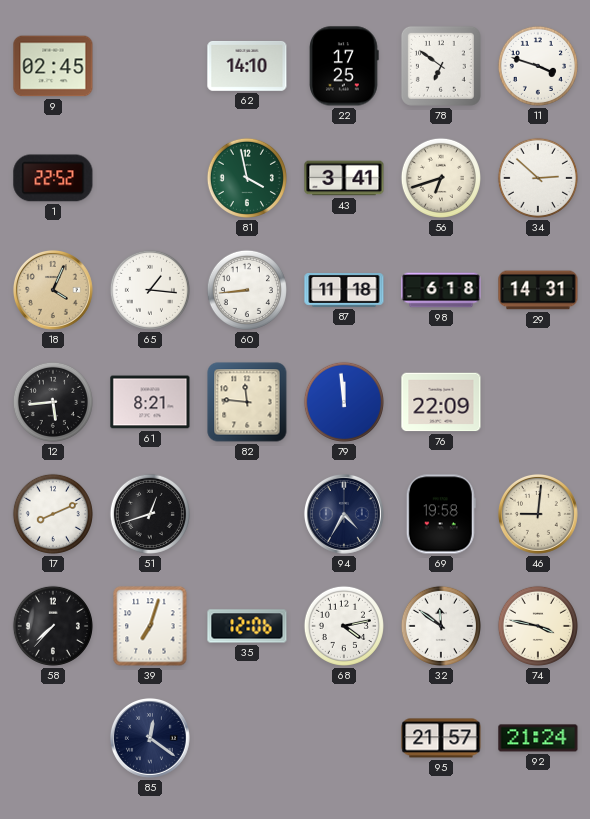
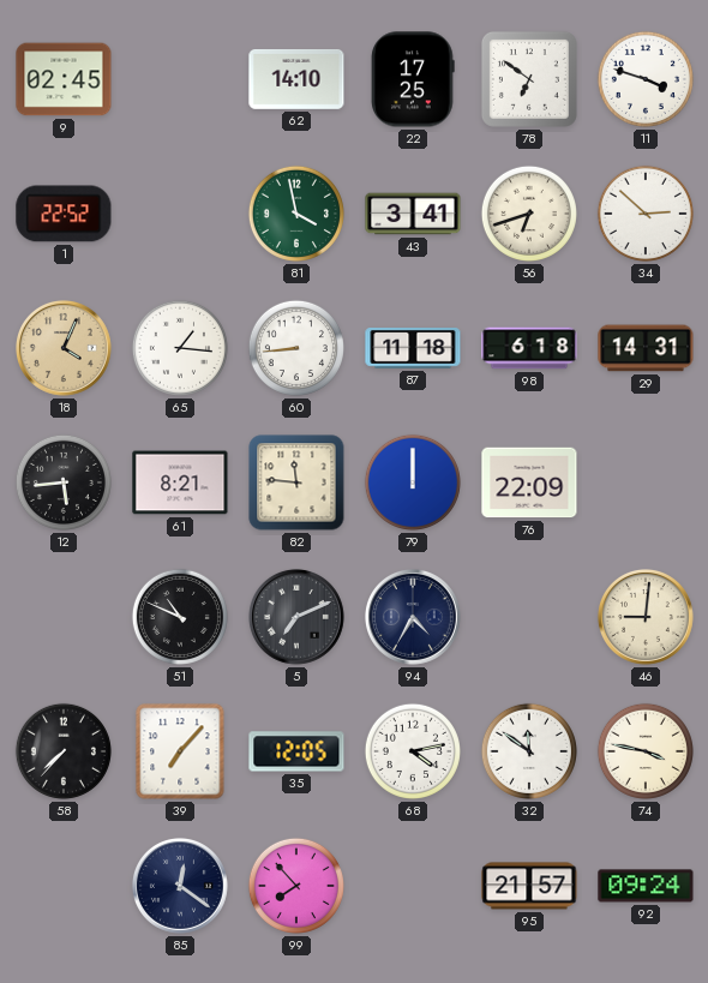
79: 11:59 -> 12:00 (413, 482)
17: 8:11 -> none (53, 514)
51: 12:42 -> 10:49 (180, 617)
5: none -> 7:11 (296, 617)
69: 19:58 -> none (441, 514)
39: 7:03 -> 7:07 (180, 751)
35: 12:06 -> 12:05 (296, 751)
99: none -> 7:53 (296, 886)
92: 21:24 -> 09:24 (646, 886)
